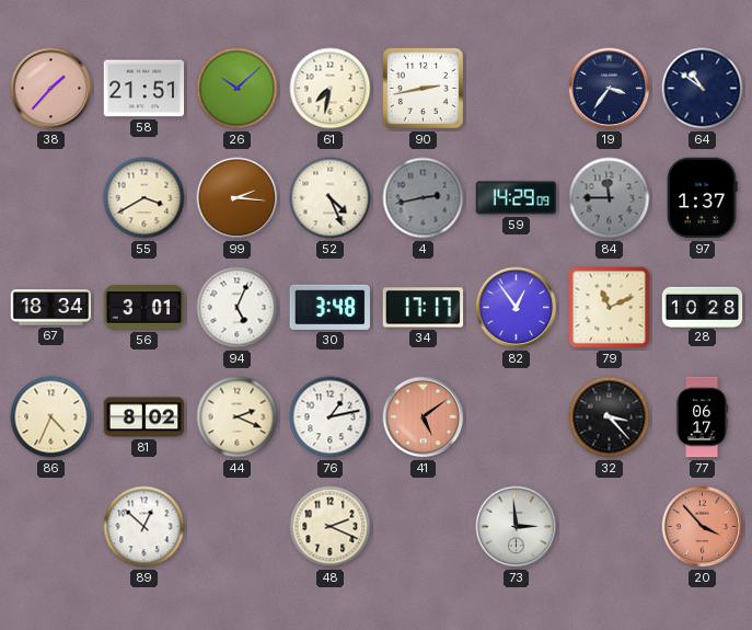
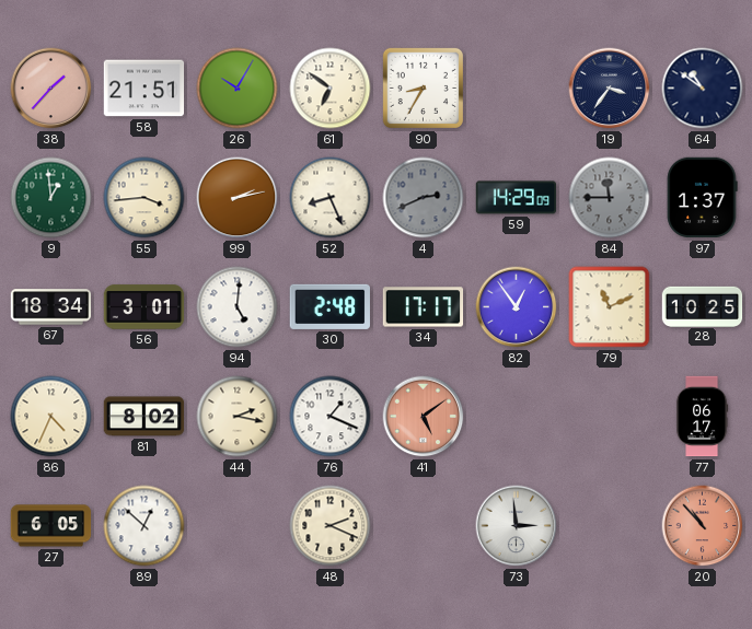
26: 10:08 -> 10:05 (238, 89)
61: 7:32 -> 6:51 (331, 89)
90: 2:43 -> 8:35 (423, 88)
9: none -> 12:59 (51, 198)
55: 3:40 -> 3:44 (144, 198)
99: 2:16 -> 2:13 (238, 198)
52: 4:26 -> 8:26 (331, 198)
4: 2:43 -> 2:41 (424, 198)
94: 5:04 -> 5:01 (238, 307)
30: 3:48 -> 2:48 (329, 306)
28: 10:28 -> 10:25 (703, 306)
44: 2:19 -> 2:17 (238, 417)
76: 1:13 -> 1:19 (331, 417)
32: 3:23 -> none (610, 417)
27: none -> 6:05 (51, 526)
20: 3:53 -> 10:53 (703, 526)
